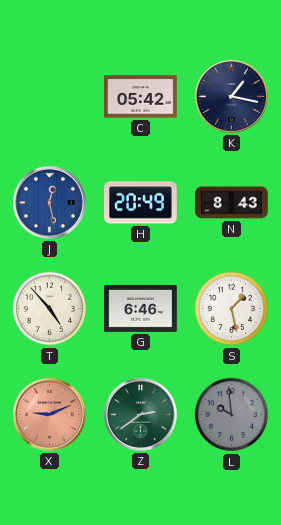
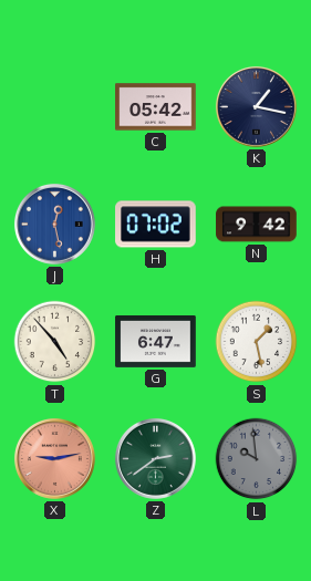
H: 20:49 -> 07:02 (156, 225)
N: 8:43 -> 9:42 (257, 225)
G: 6:46 -> 6:47 (156, 341)
X: 9:11 -> 9:13 (54, 458)
